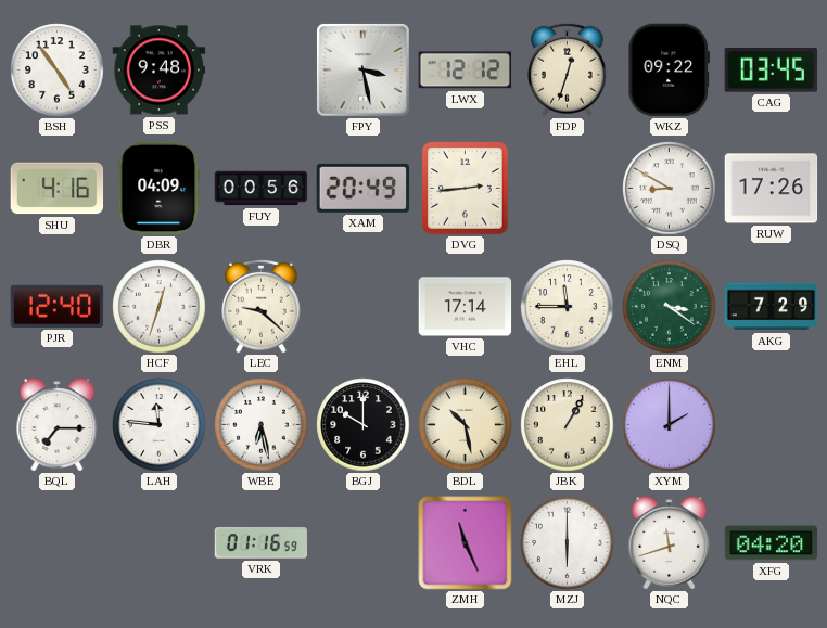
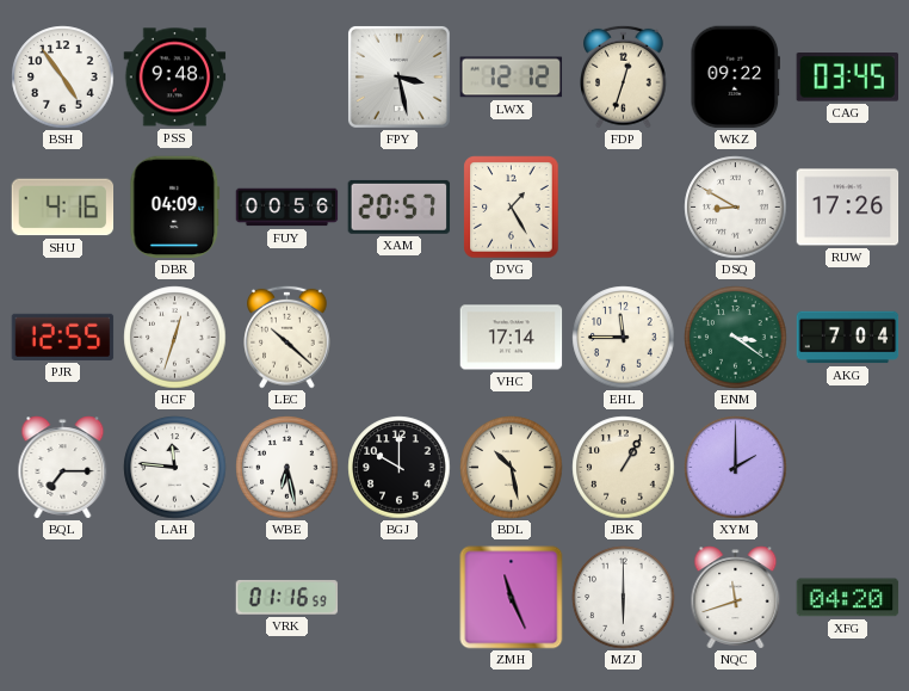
XAM: 20:49 -> 20:57 (400, 206)
DVG: 2:44 -> 1:25 (512, 208)
PJR: 12:40 -> 12:55 (63, 337)
LEC: 9:22 -> 10:22 (287, 337)
AKG: 7:29 -> 7:04 (848, 338)
